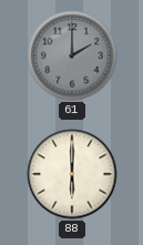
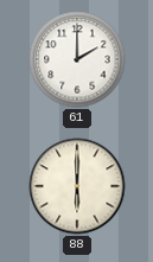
61 dial: grey -> white (77, 59)
